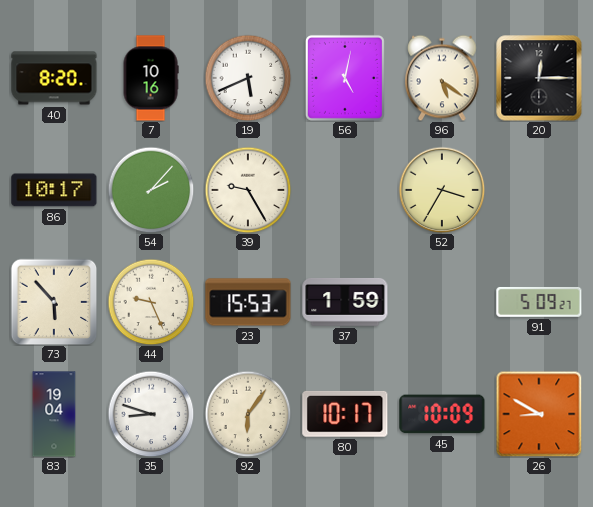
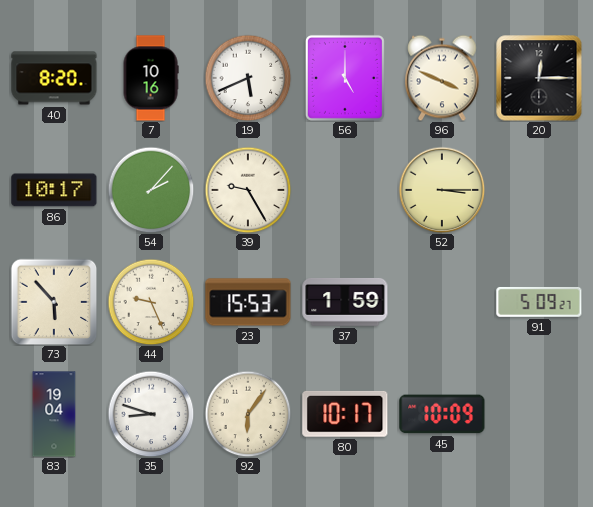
56: 5:02 -> 5:00 (345, 78)
96: 5:21 -> 3:49 (442, 78)
52: 3:35 -> 3:15 (442, 190)
26: 8:50 -> none (539, 414)
